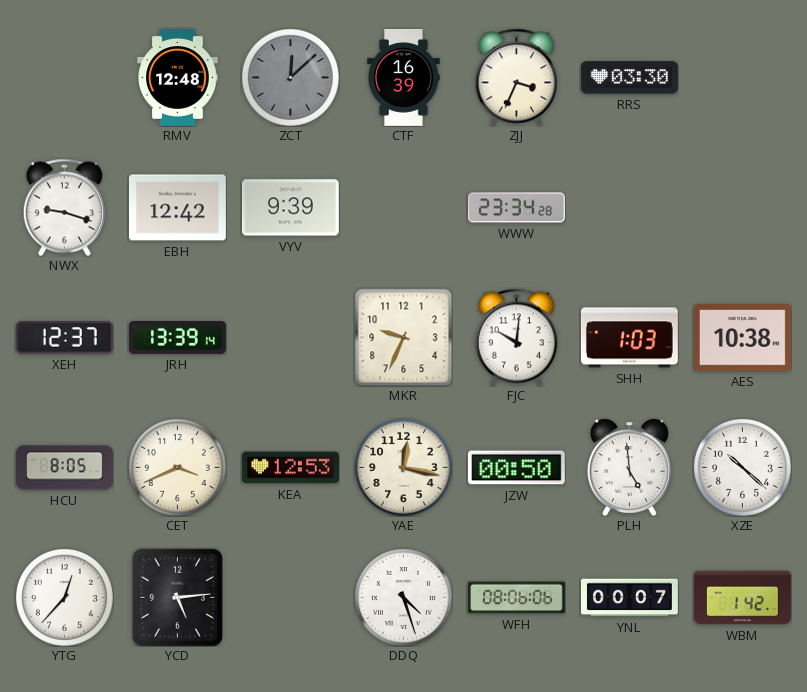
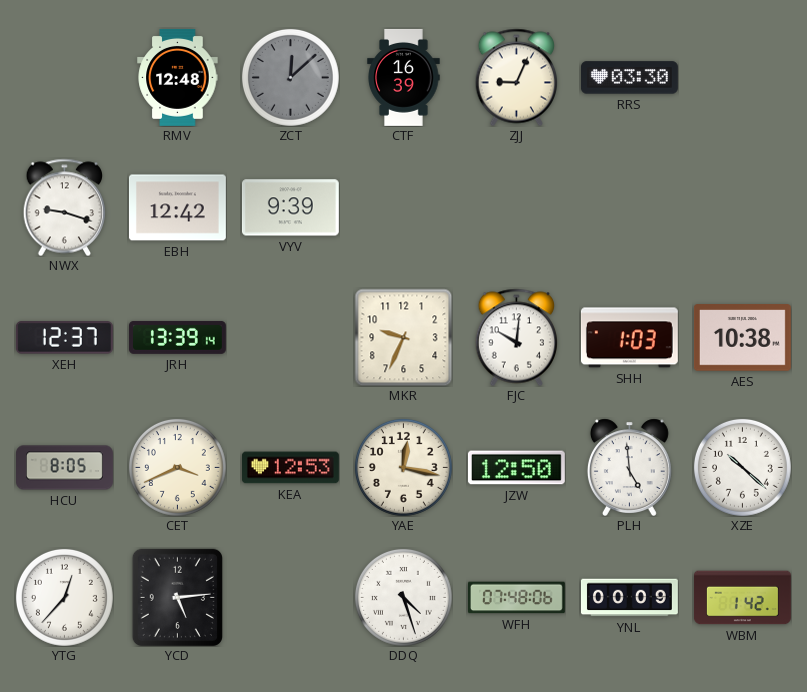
ZJJ: 3:34 -> 9:04 (516, 77)
WWW: 23:34 -> none (516, 208)
JZW: 00:50 -> 12:50 (516, 468)
WFH: 08:06 -> 07:48 (516, 598)
YNL: 00:07 -> 00:09 (629, 598)
